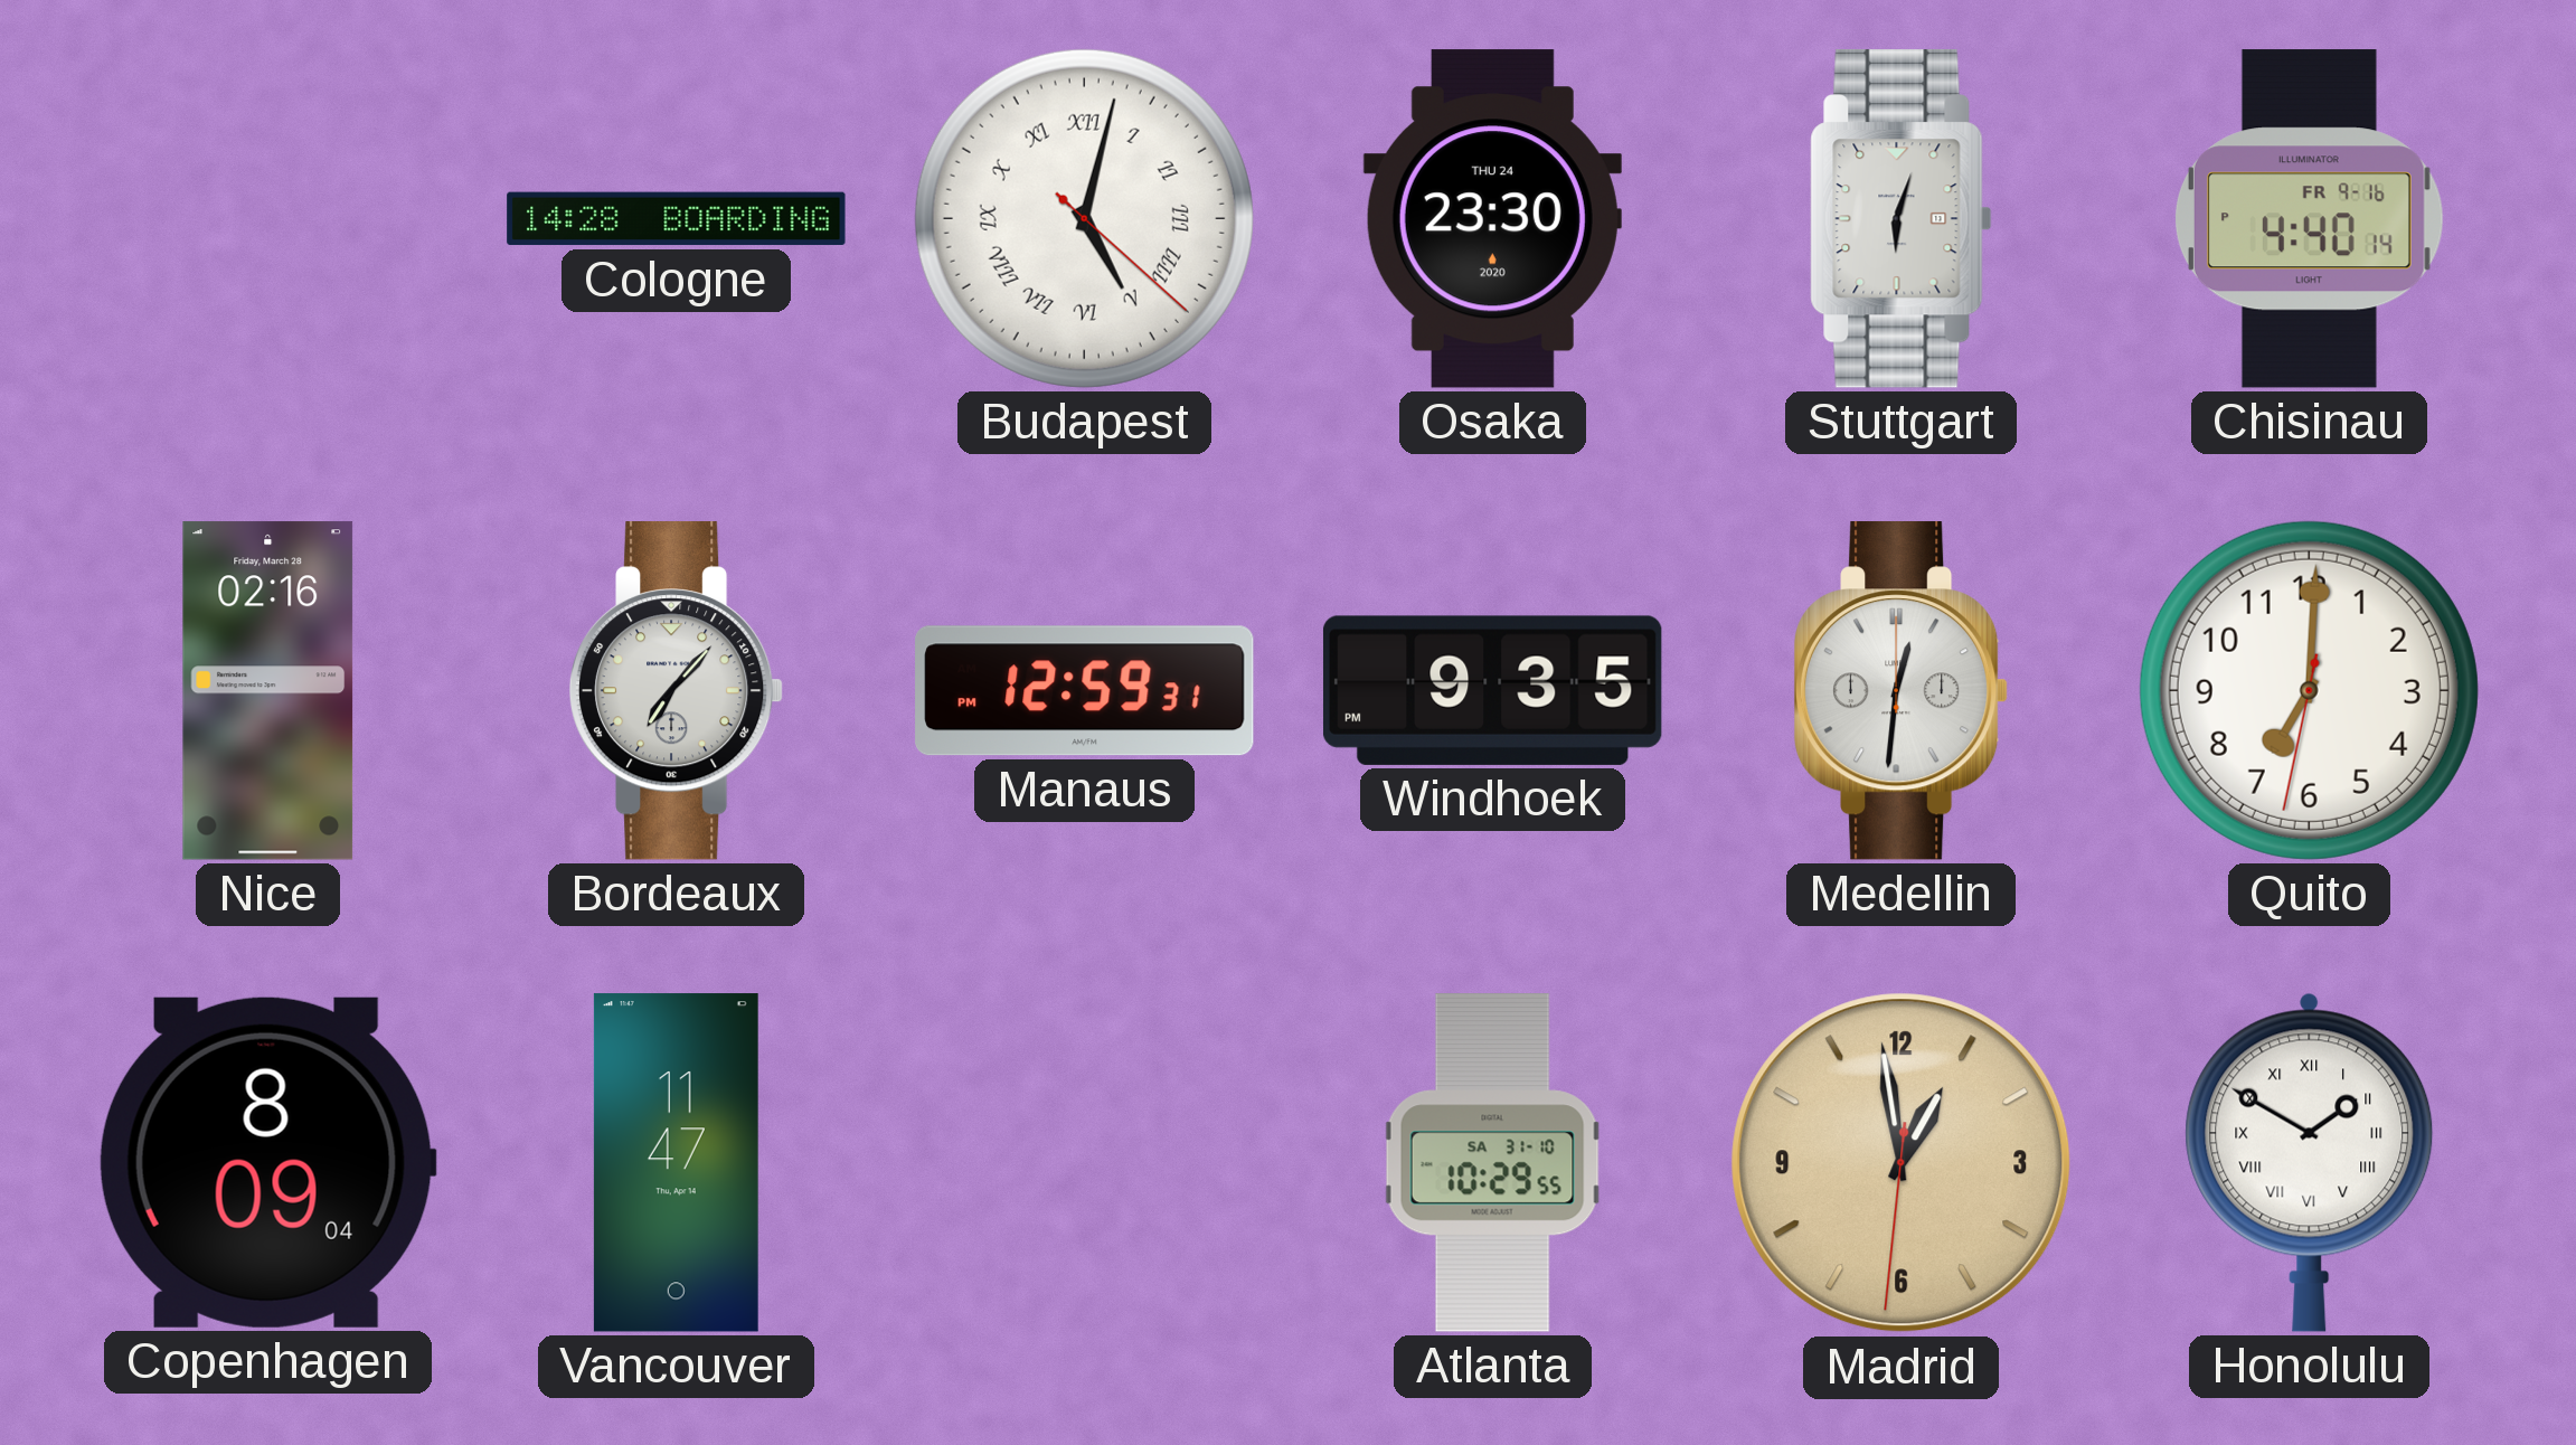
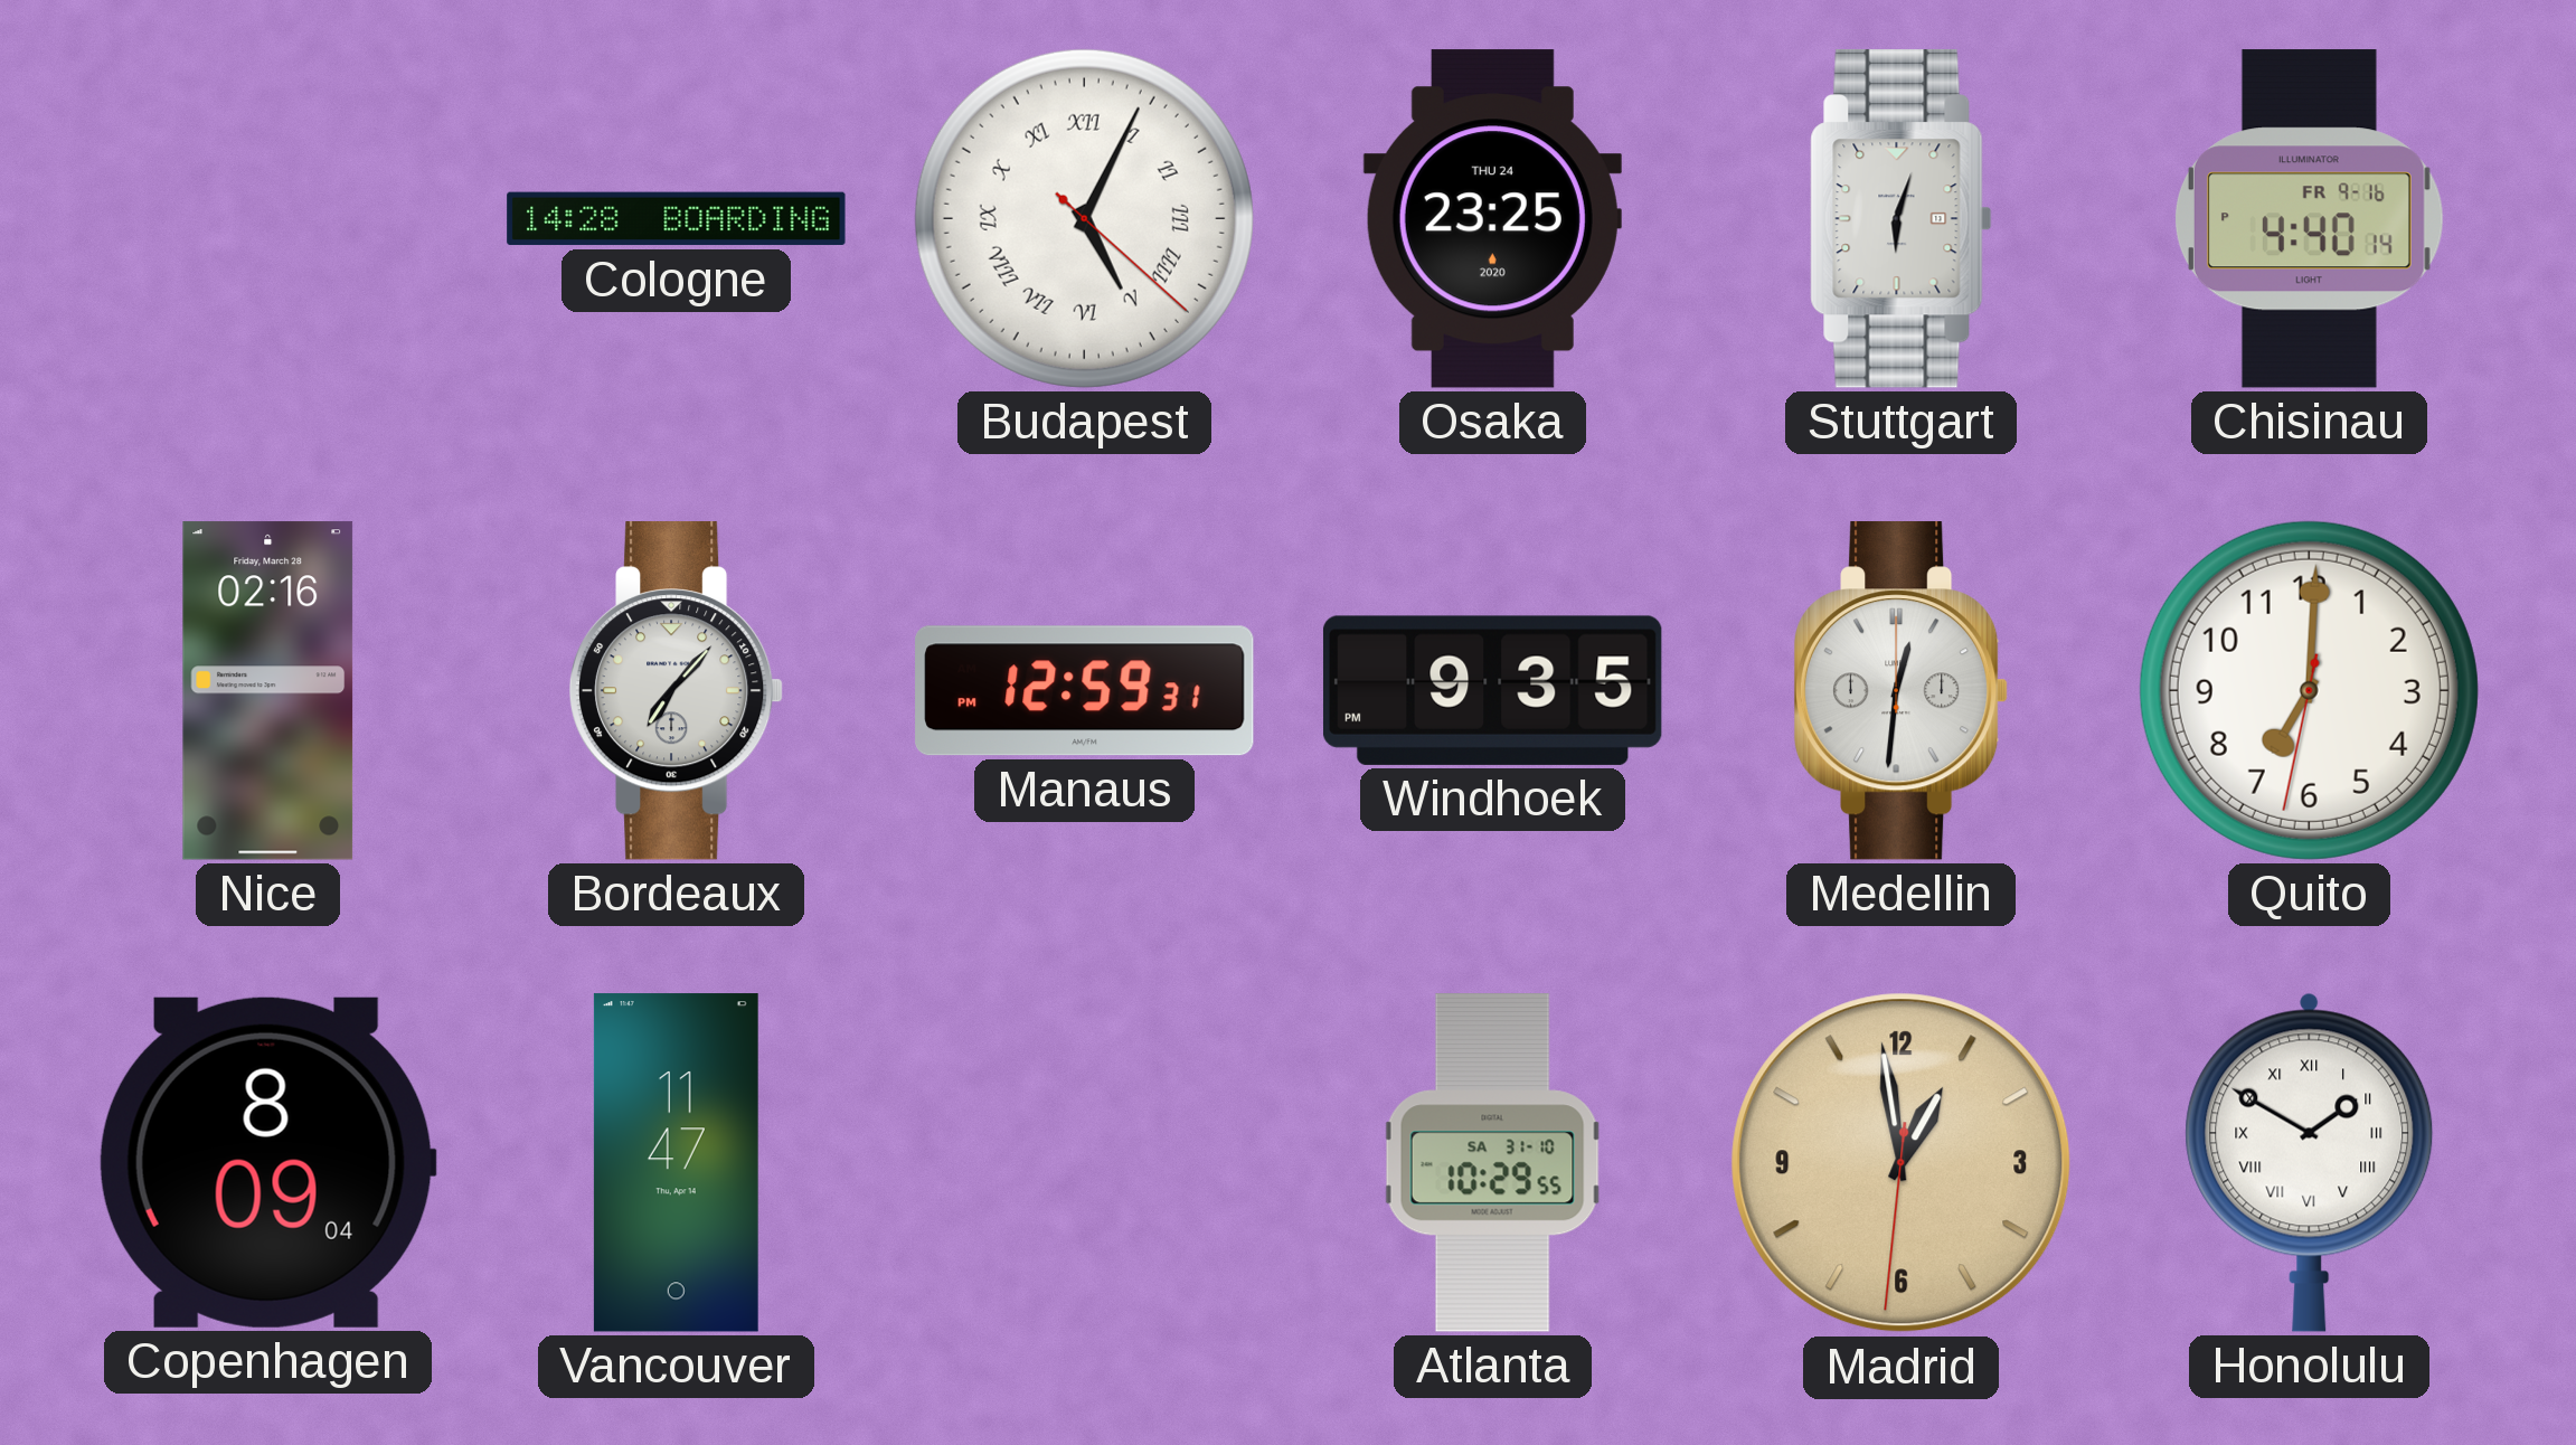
Budapest: 5:02 -> 5:04 (1084, 218)
Osaka: 23:30 -> 23:25 (1492, 219)
